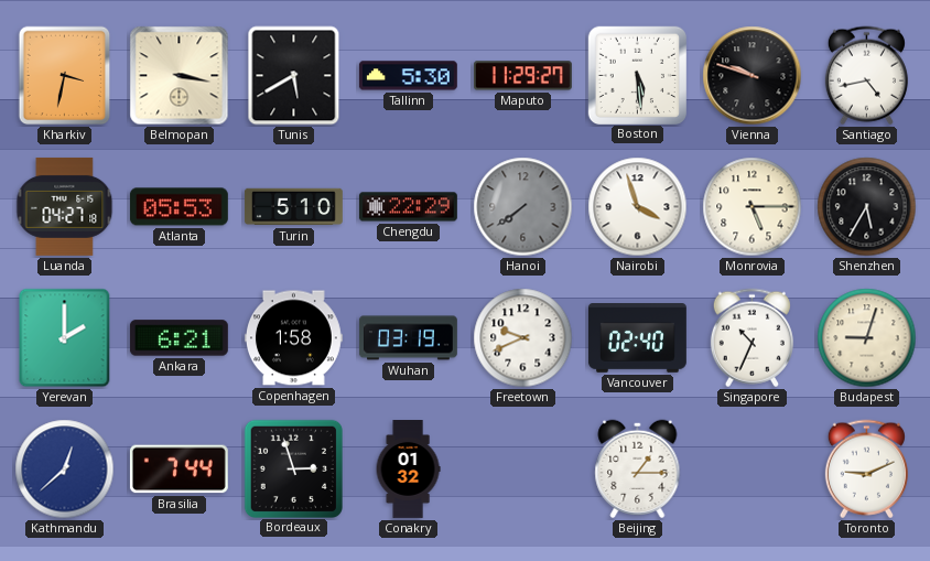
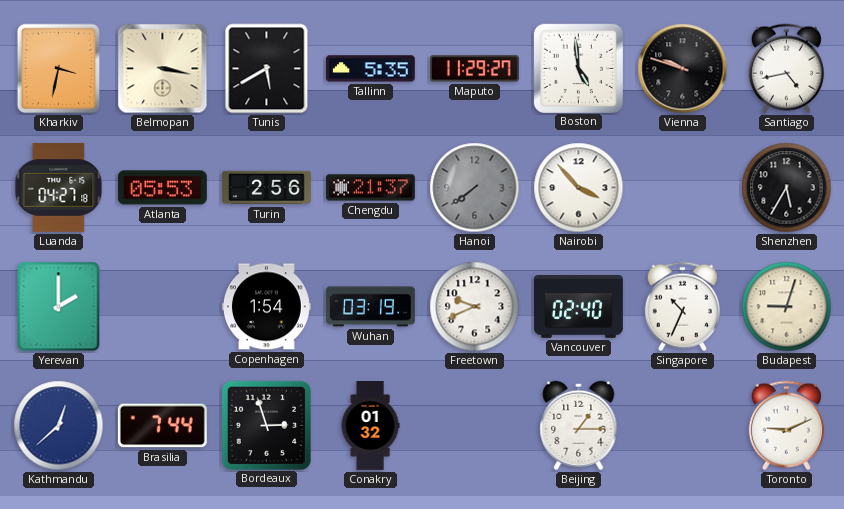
Tallinn: 5:30 -> 5:35 (370, 69)
Boston: 5:29 -> 4:59 (578, 68)
Turin: 5:10 -> 2:56 (266, 188)
Chengdu: 22:29 -> 21:37 (370, 188)
Nairobi: 3:57 -> 3:53 (579, 188)
Monrovia: 5:15 -> none (753, 207)
Ankara: 6:21 -> none (179, 338)
Copenhagen: 1:58 -> 1:54 (266, 307)
